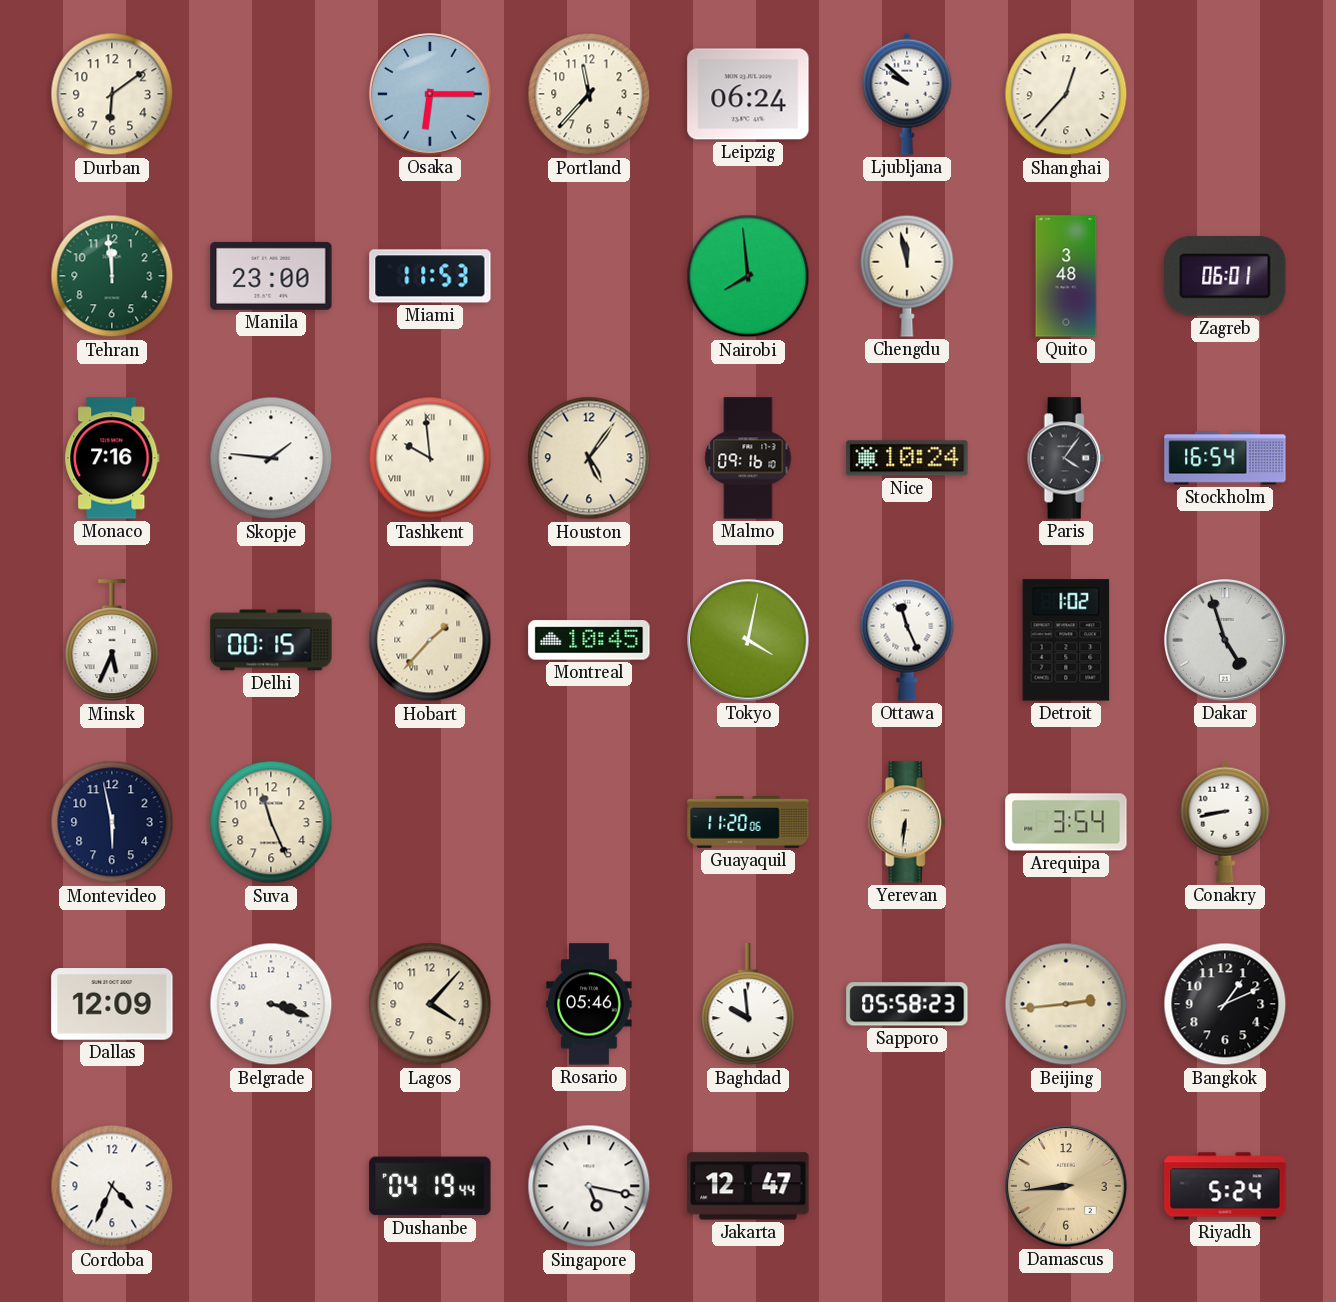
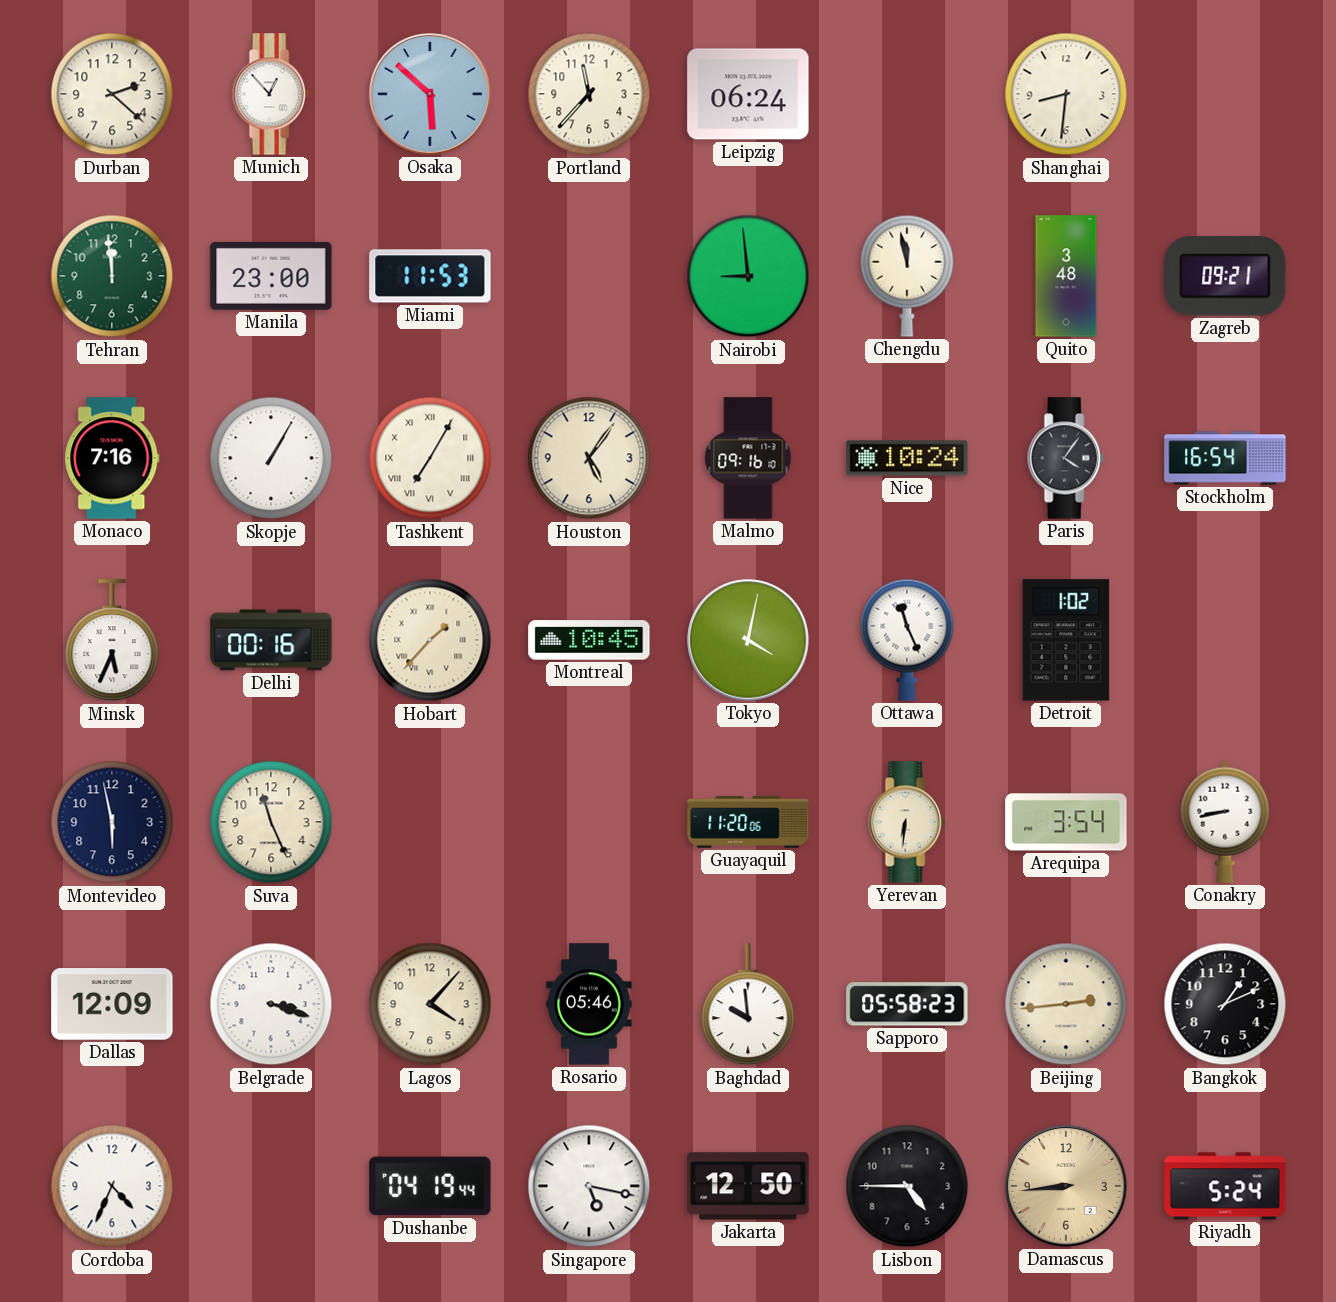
Durban: 6:09 -> 2:22 (112, 94)
Munich: none -> 12:53 (271, 94)
Osaka: 6:15 -> 5:52 (430, 94)
Ljubljana: 9:52 -> none (907, 94)
Shanghai: 12:37 -> 8:31 (1066, 94)
Nairobi: 7:59 -> 8:59 (748, 276)
Zagreb: 06:01 -> 09:21 (1225, 276)
Skopje: 1:46 -> 1:05 (271, 458)
Tashkent: 9:59 -> 7:05 (430, 458)
Delhi: 00:15 -> 00:16 (271, 640)
Dakar: 4:57 -> none (1225, 640)
Jakarta: 12:47 -> 12:50 (748, 1186)
Lisbon: none -> 4:45 (907, 1186)
